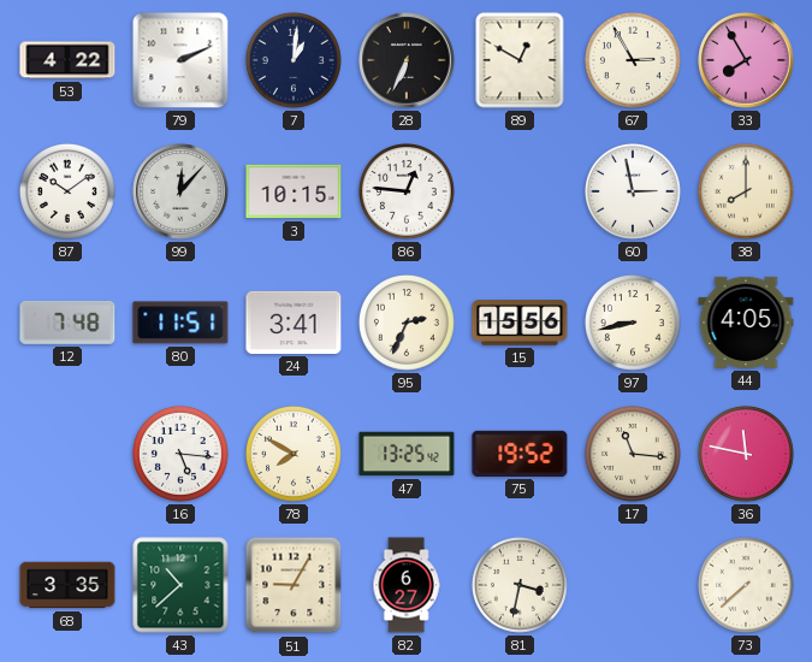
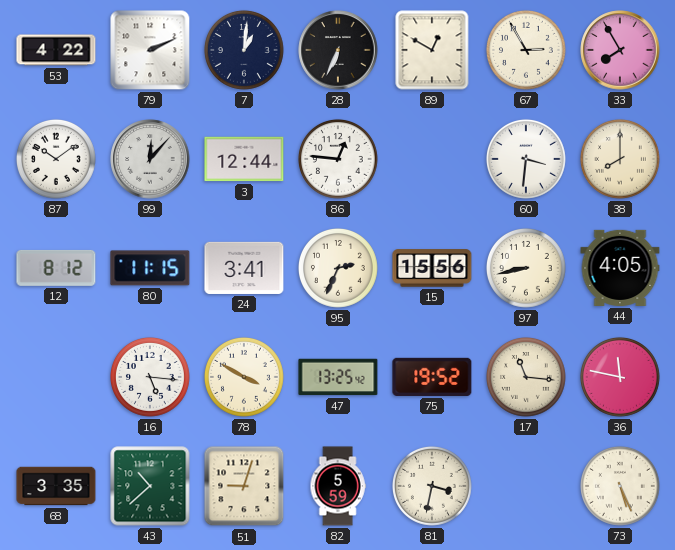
3: 10:15 -> 12:44 (244, 159)
60: 2:58 -> 3:31 (526, 159)
12: 7:48 -> 8:12 (56, 268)
80: 11:51 -> 11:15 (150, 268)
78: 7:50 -> 3:50 (244, 377)
51: 9:05 -> 9:03 (244, 486)
82: 6:27 -> 5:59 (338, 486)
73: 7:38 -> 5:26 (620, 486)
